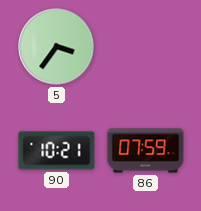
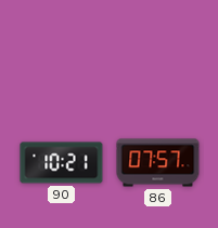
5: 3:36 -> none (57, 47)
86: 07:59 -> 07:57 (158, 163)
